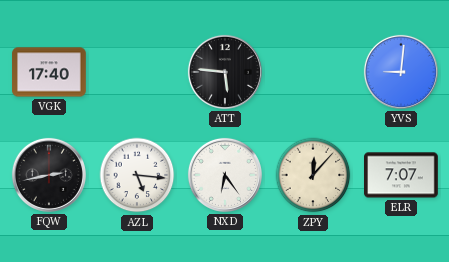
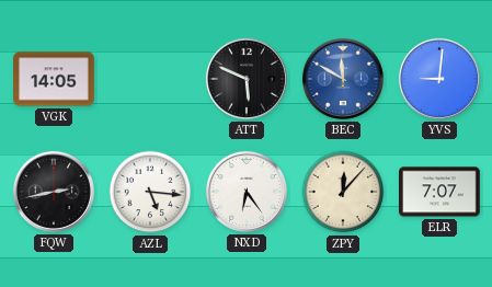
VGK: 17:40 -> 14:05 (54, 79)
ATT: 5:46 -> 5:49 (247, 79)
BEC: none -> 11:50 (343, 79)
